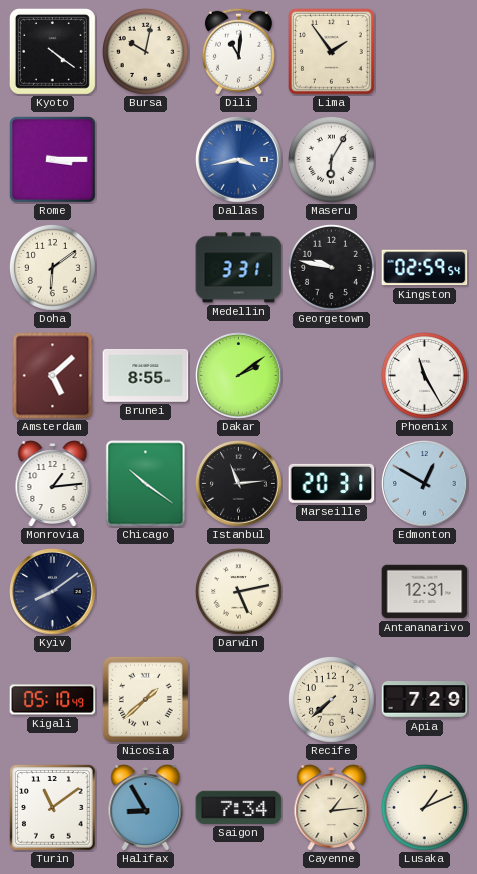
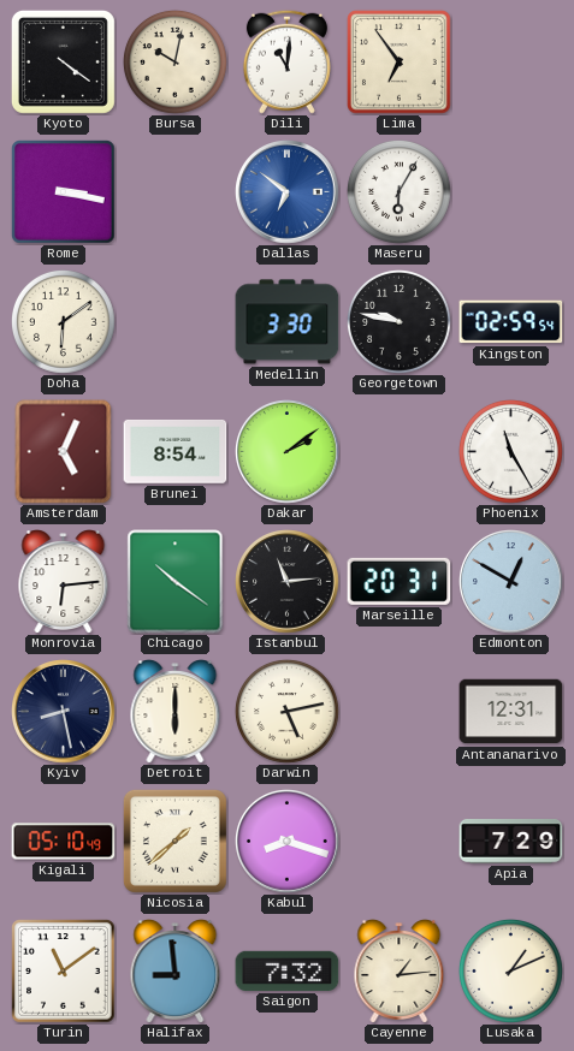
Lima: 1:54 -> 6:54 (400, 63)
Rome: 3:15 -> 3:17 (64, 192)
Dallas: 3:43 -> 6:51 (288, 192)
Medellin: 3:31 -> 3:30 (288, 322)
Amsterdam: 5:08 -> 5:04 (64, 452)
Brunei: 8:55 -> 8:54 (176, 451)
Monrovia: 1:14 -> 6:14 (64, 582)
Kyiv: 8:09 -> 8:28 (64, 712)
Detroit: none -> 6:00 (176, 712)
Kabul: none -> 8:18 (288, 842)
Recife: 7:38 -> none (332, 700)
Halifax: 8:55 -> 8:59 (176, 972)
Saigon: 7:34 -> 7:32 (288, 970)
